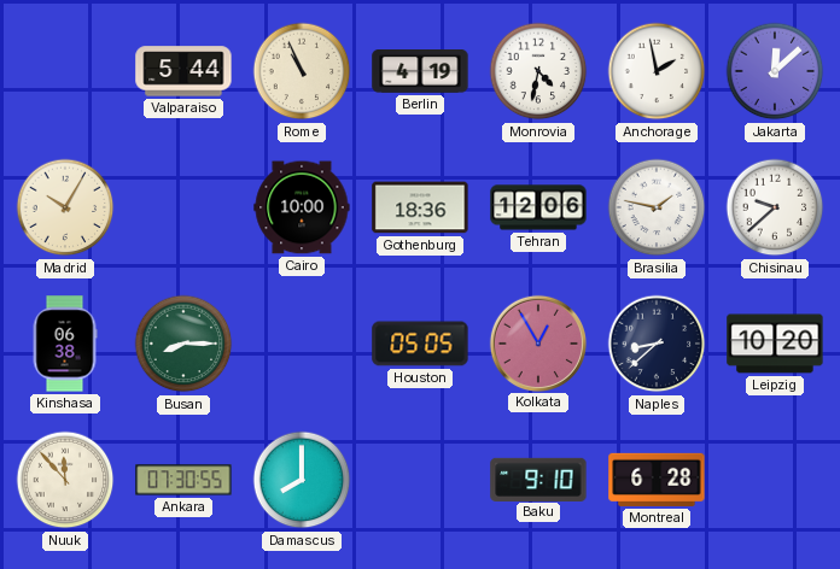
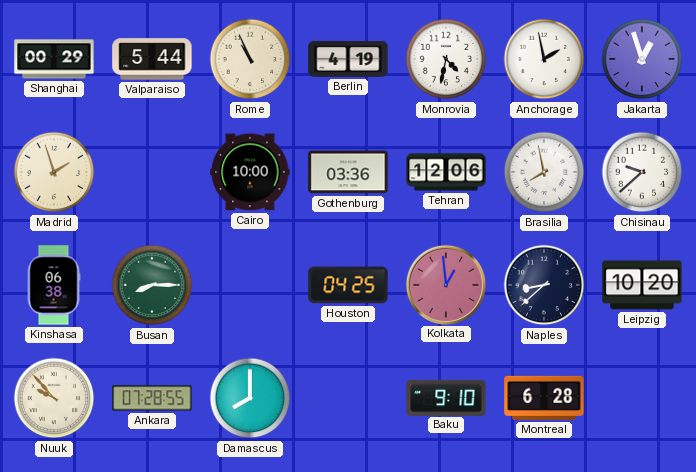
Shanghai: none -> 00:29 (54, 59)
Jakarta: 12:08 -> 12:57 (642, 59)
Madrid: 10:05 -> 1:57 (54, 172)
Gothenburg: 18:36 -> 03:36 (348, 172)
Brasilia: 1:47 -> 7:58 (544, 172)
Houston: 05:05 -> 04:25 (348, 285)
Kolkata: 12:55 -> 12:59 (445, 284)
Nuuk: 11:53 -> 9:53 (54, 398)
Ankara: 07:30 -> 07:28 (152, 398)
